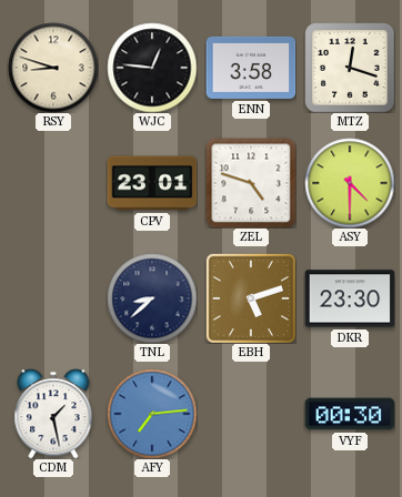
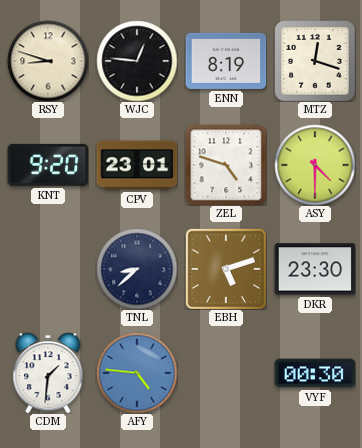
ENN: 3:58 -> 8:19 (226, 61)
KNT: none -> 9:20 (48, 165)
CDM: 1:28 -> 1:31 (48, 373)
AFY: 7:14 -> 4:46 (137, 373)
